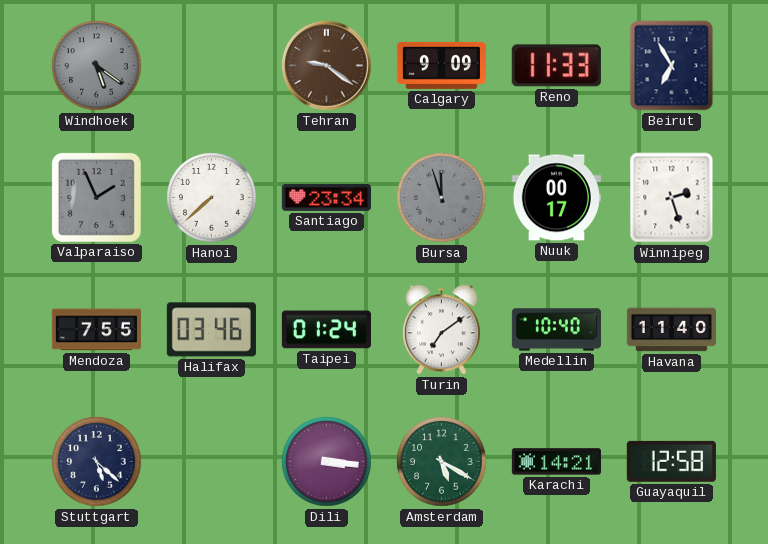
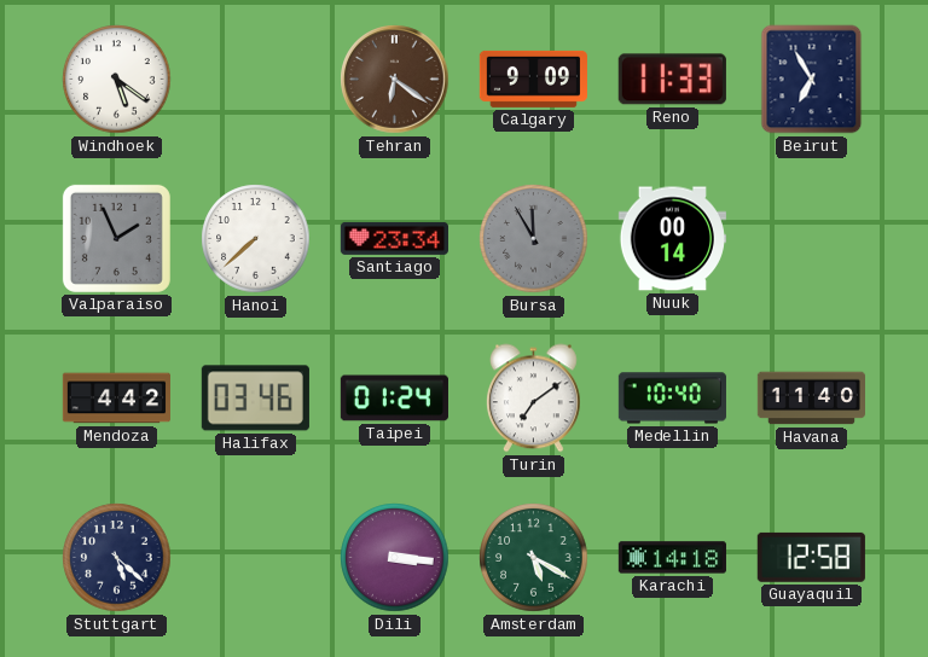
Windhoek dial: grey -> white (117, 80)
Tehran: 9:21 -> 6:21 (395, 80)
Bursa: 11:57 -> 11:55 (534, 239)
Nuuk: 00:17 -> 00:14 (672, 239)
Winnipeg: 2:27 -> none (672, 198)
Mendoza: 7:55 -> 4:42 (116, 399)
Karachi: 14:21 -> 14:18 (672, 558)
